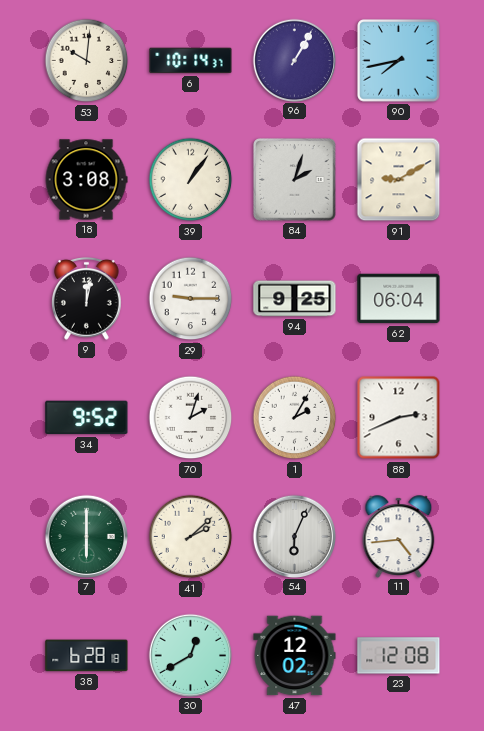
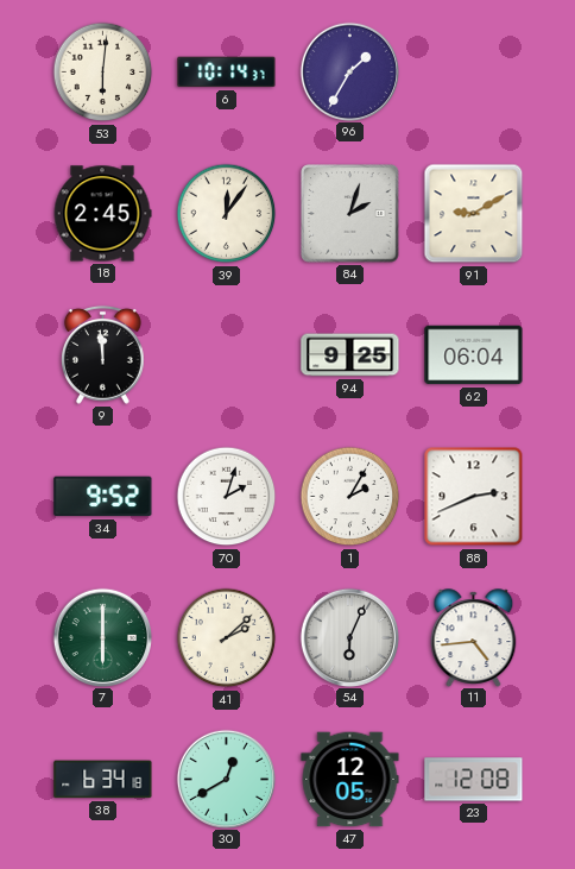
53: 10:01 -> 6:01 (103, 73)
96: 1:05 -> 1:35 (349, 71)
90: 7:43 -> none (399, 61)
18: 3:08 -> 2:45 (102, 214)
39: 1:06 -> 12:06 (227, 214)
9: 12:02 -> 11:59 (103, 354)
29: 9:15 -> none (191, 299)
38: 6:28 -> 6:34 (103, 780)
47: 12:02 -> 12:05 (350, 780)
